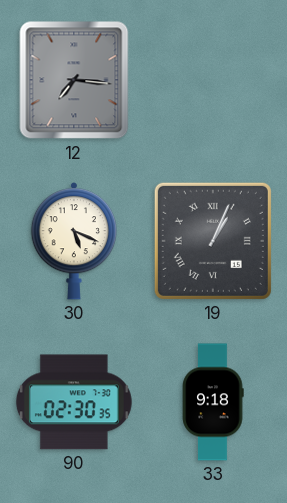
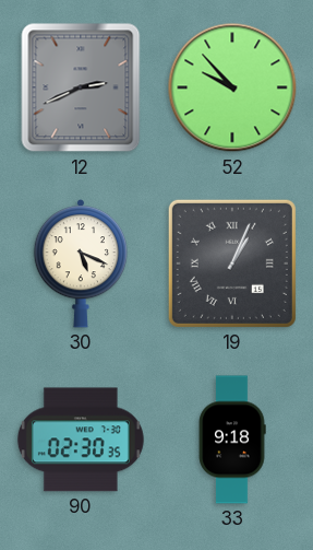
12: 7:16 -> 2:41 (81, 87)
52: none -> 9:53 (232, 87)
